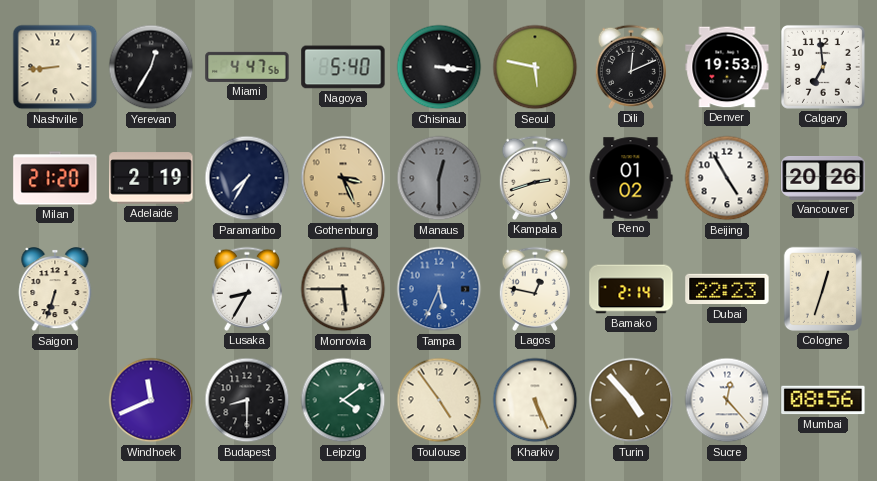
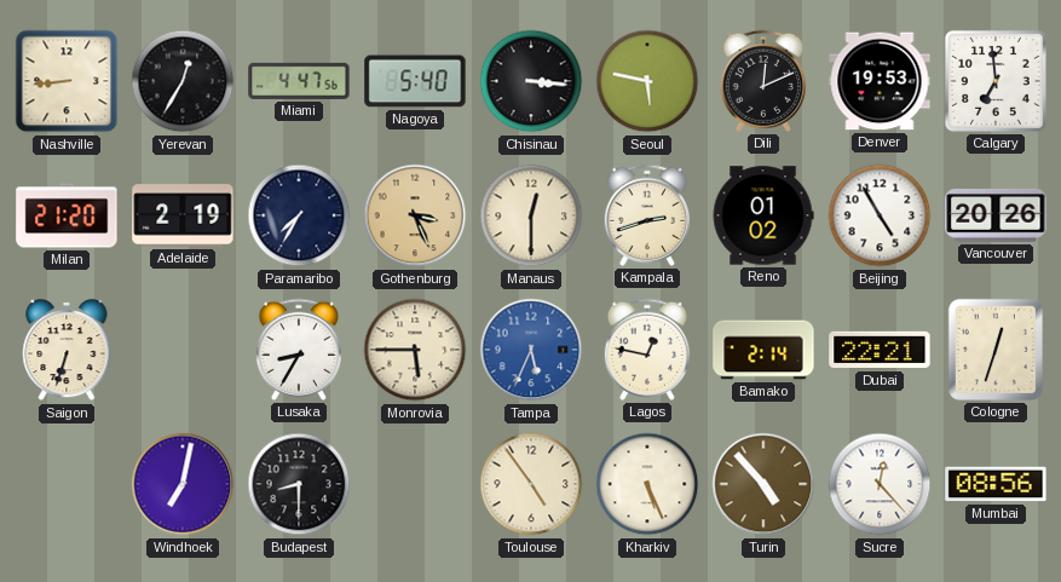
Manaus dial: grey -> cream (531, 215)
Dubai: 22:23 -> 22:21 (880, 350)
Windhoek: 11:41 -> 7:02 (183, 484)
Leipzig: 4:09 -> none (343, 400)
